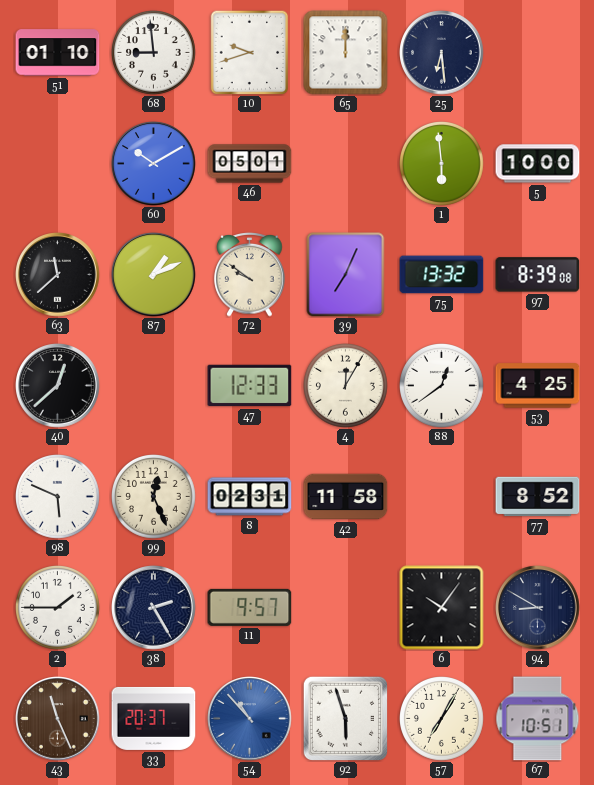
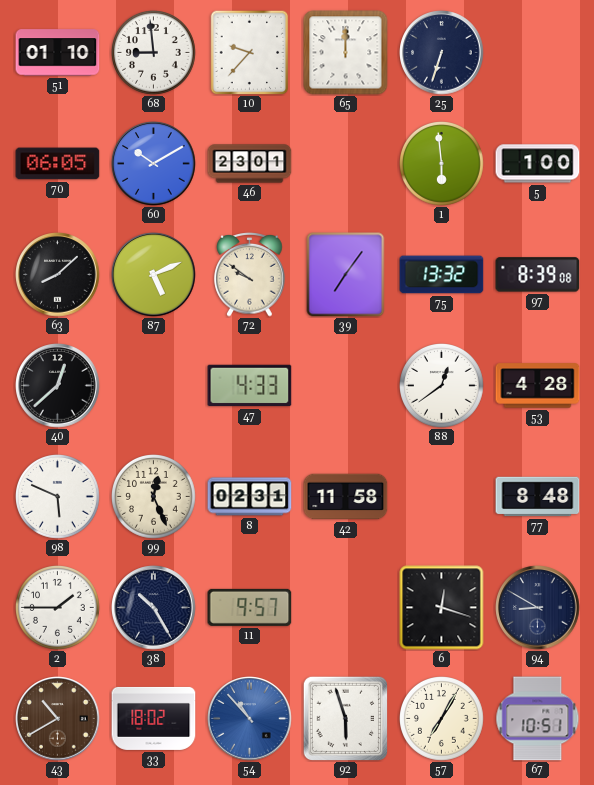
10: 9:42 -> 9:37 (250, 52)
25: 6:29 -> 6:33 (442, 53)
70: none -> 06:05 (58, 164)
46: 05:01 -> 23:01 (250, 164)
5: 10:00 -> 1:00 (538, 164)
63: 11:38 -> 8:08 (58, 275)
87: 1:11 -> 5:11 (154, 275)
39: 7:04 -> 7:06 (346, 275)
47: 12:33 -> 4:33 (250, 386)
4: 12:05 -> none (346, 386)
53: 4:25 -> 4:28 (538, 386)
77: 8:52 -> 8:48 (538, 497)
38: 2:25 -> 10:25 (154, 608)
6: 10:06 -> 12:18 (442, 608)
43: 11:26 -> 10:40 (58, 719)
33: 20:37 -> 18:02 (154, 718)
